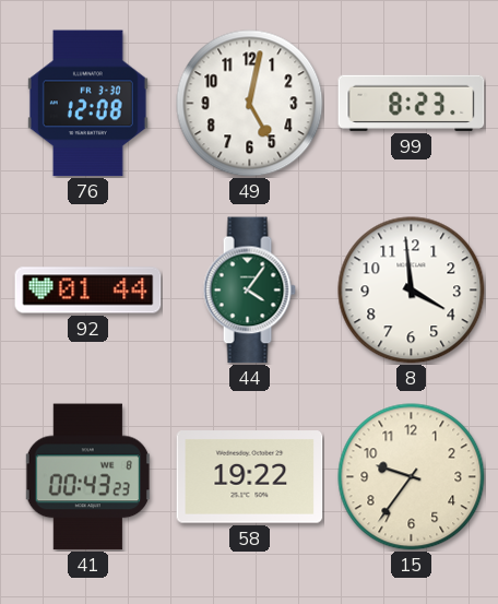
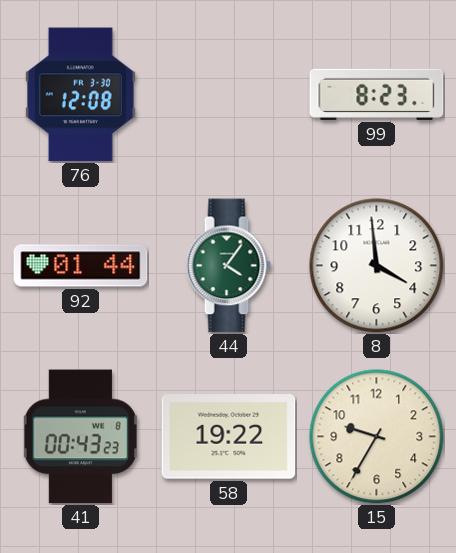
49: 5:02 -> none (250, 104)
15: 9:36 -> 9:35 (377, 437)
